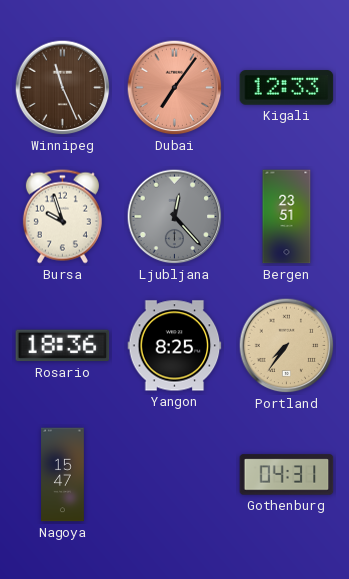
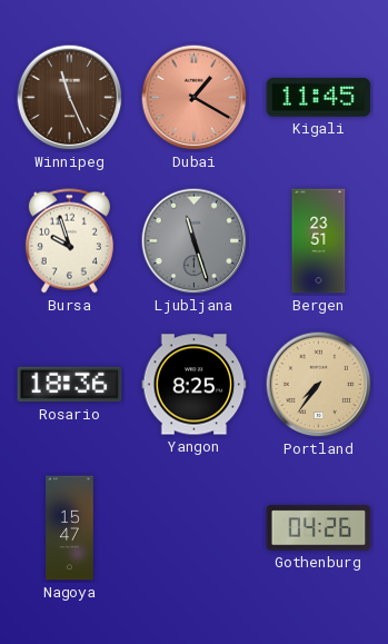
Dubai: 7:06 -> 1:20 (195, 98)
Kigali: 12:33 -> 11:45 (319, 98)
Ljubljana: 12:23 -> 11:27 (195, 241)
Gothenburg: 04:31 -> 04:26 (319, 528)
